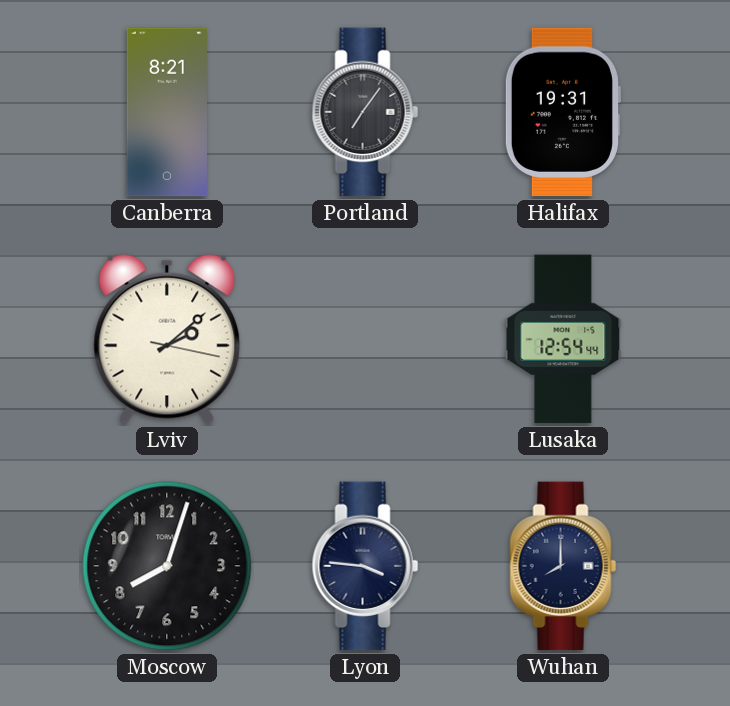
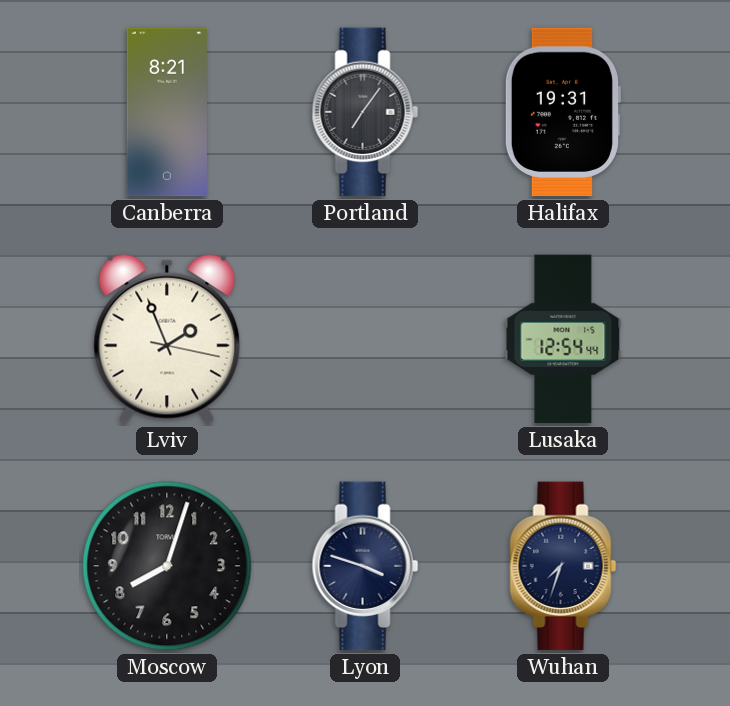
Lviv: 2:08 -> 1:56 (167, 339)
Lyon: 3:46 -> 3:48 (365, 566)
Wuhan: 8:00 -> 7:33 (563, 566)
